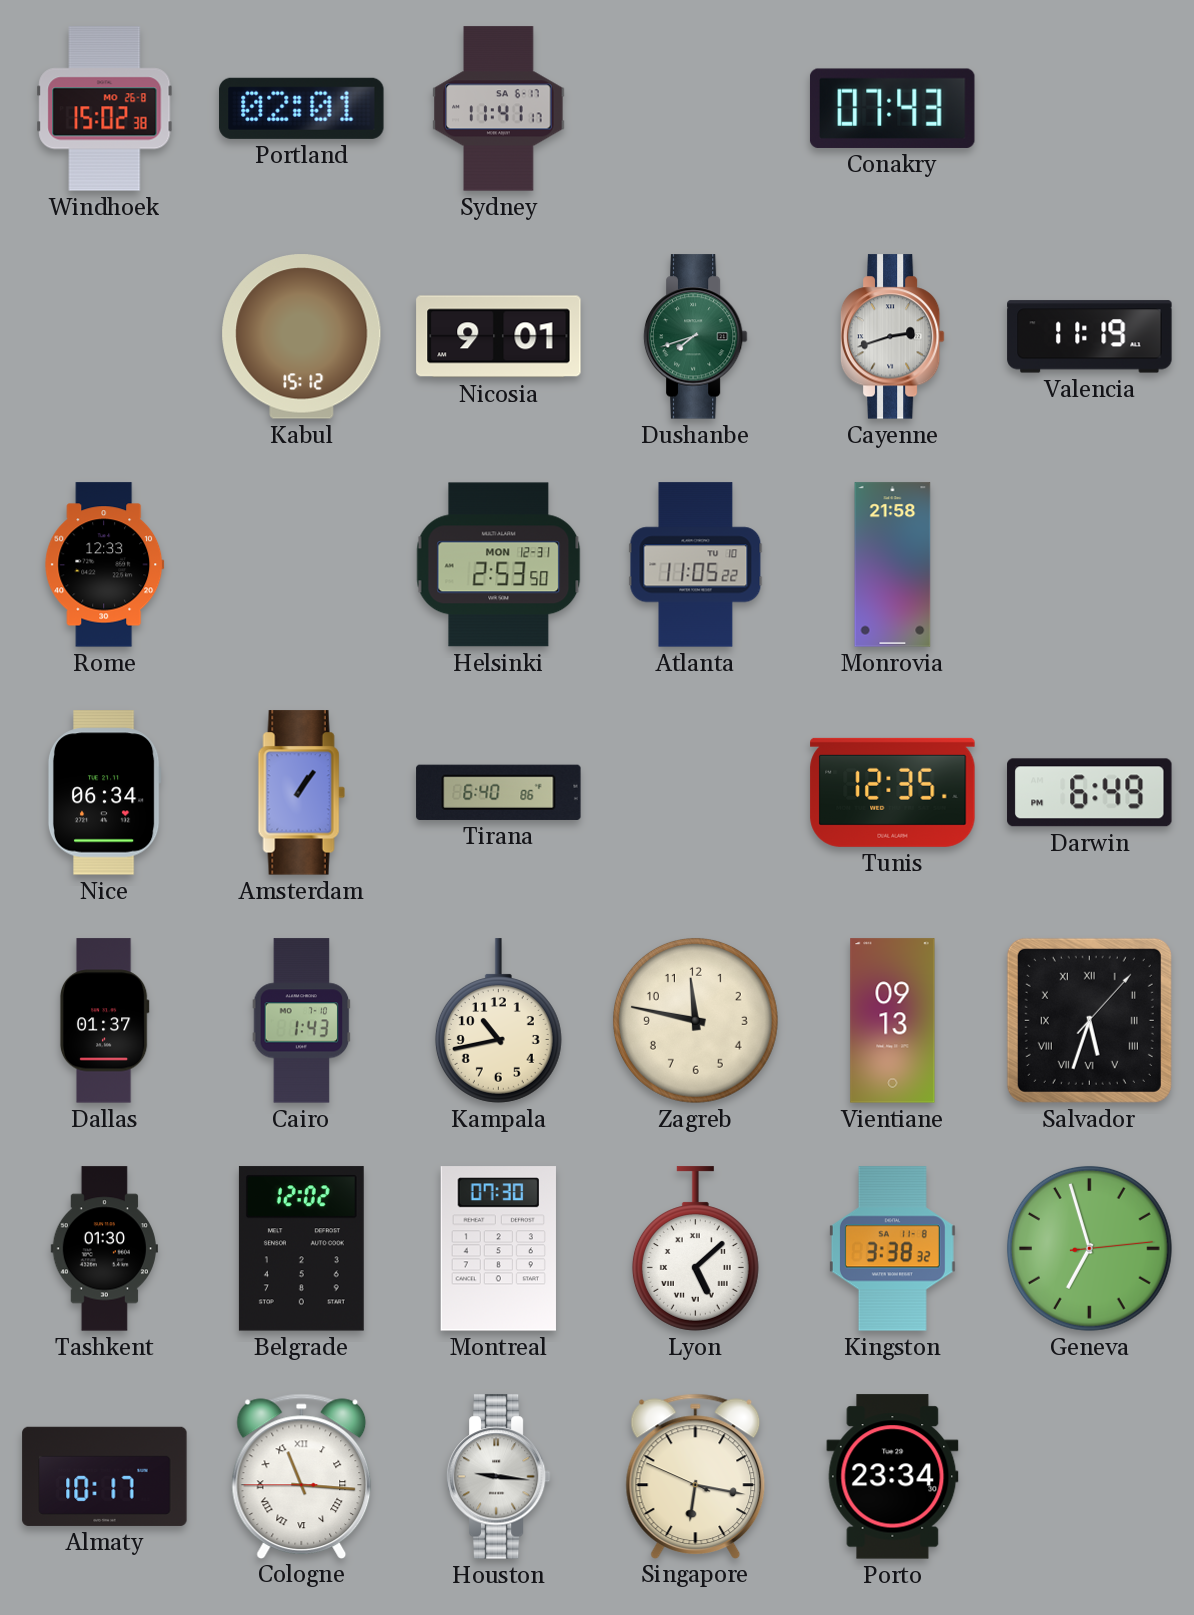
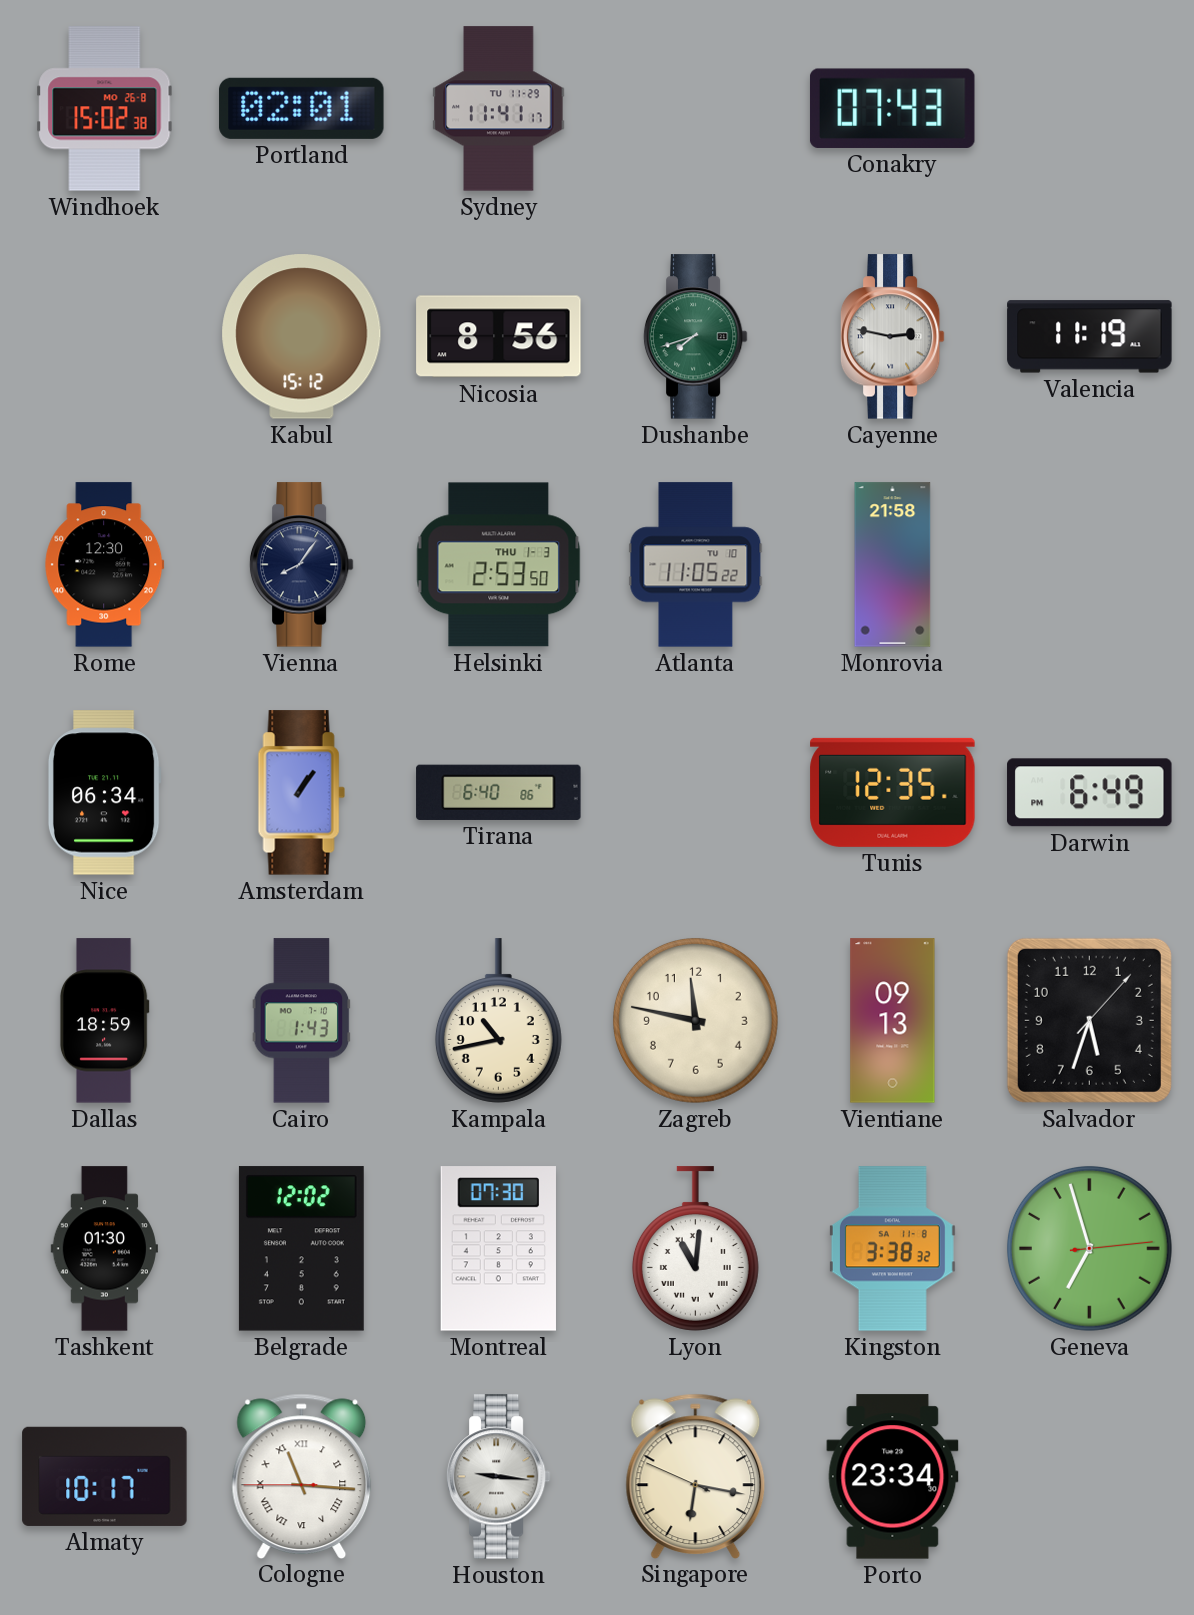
Sydney date: SA 6-17 -> TU 11-29 (499, 109)
Nicosia: 9:01 -> 8:56 (499, 337)
Cayenne: 2:42 -> 2:47 (892, 337)
Rome: 12:33 -> 12:30 (105, 565)
Vienna: none -> 8:06 (301, 565)
Helsinki date: MON 12-31 -> THU 1-3 (499, 565)
Dallas: 01:37 -> 18:59 (104, 1021)
Salvador numerals: Roman -> Arabic (1089, 1020)
Lyon: 5:08 -> 11:01 (695, 1249)
